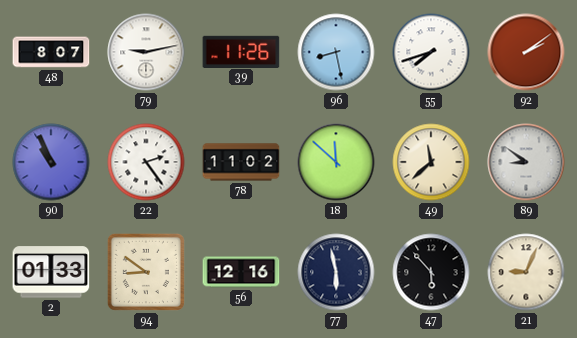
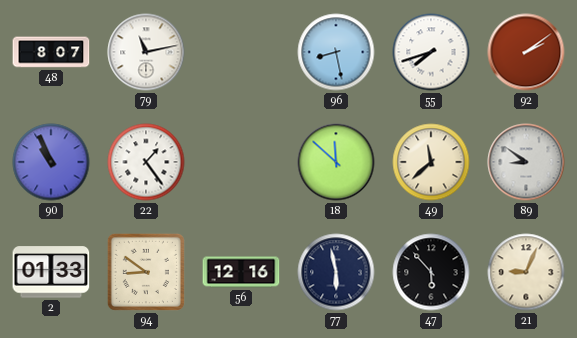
79: 9:13 -> 11:13 (146, 52)
39: 11:26 -> none (241, 51)
22: 2:24 -> 1:24 (146, 162)
78: 11:02 -> none (241, 162)
